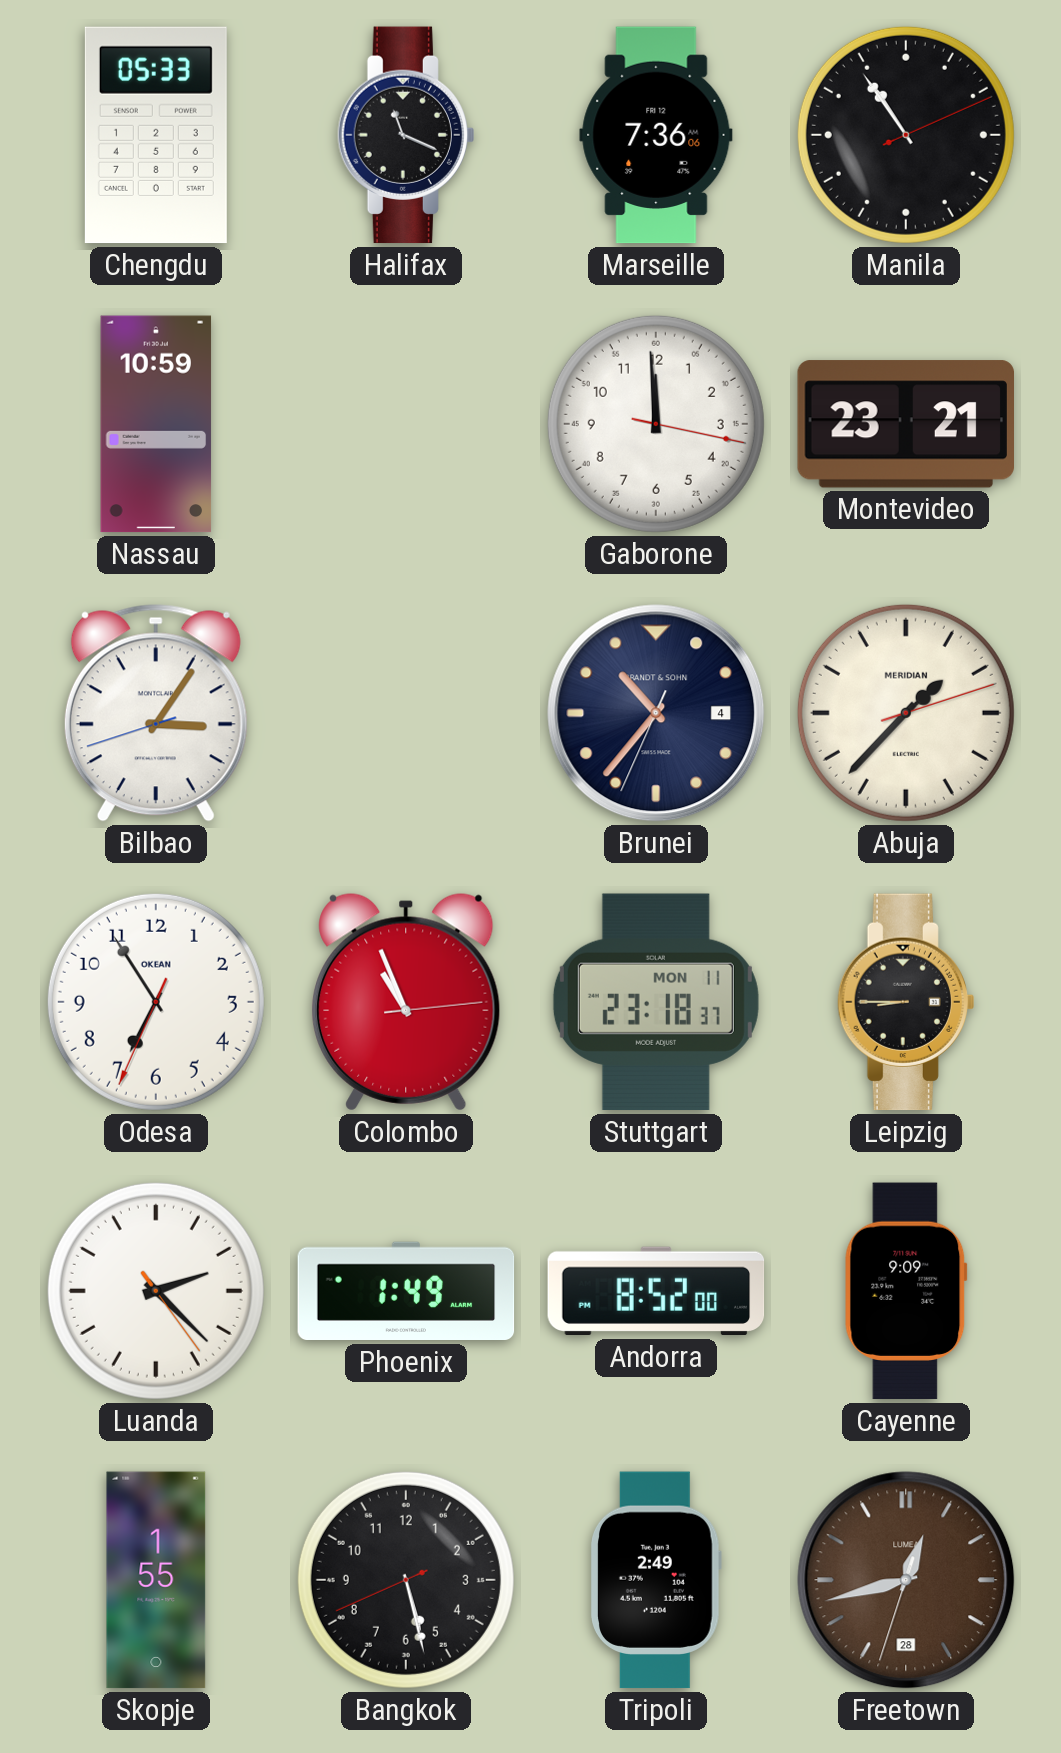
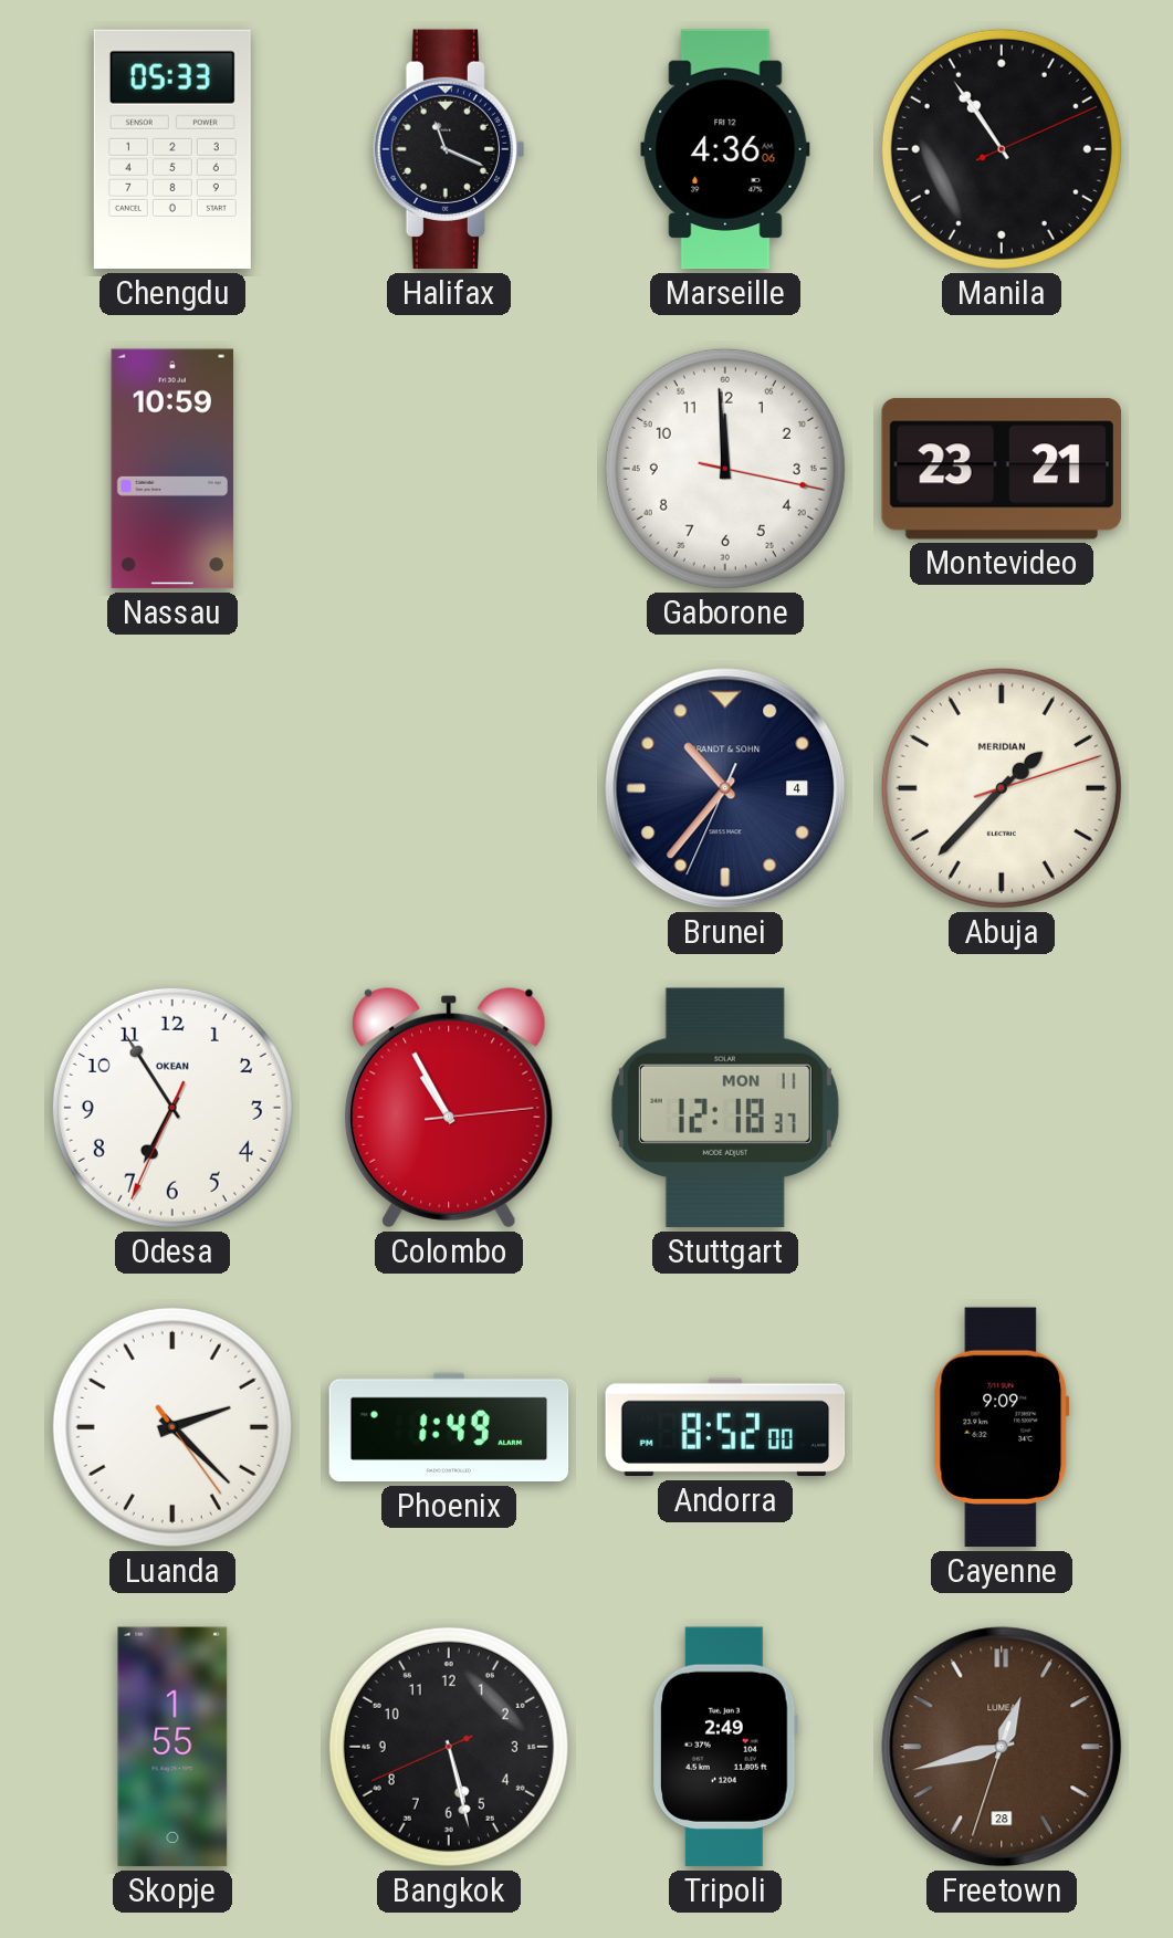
Marseille: 7:36 -> 4:36 (725, 149)
Bilbao: 3:05 -> none (156, 713)
Colombo: 10:56 -> 10:55 (449, 1108)
Stuttgart: 23:18 -> 12:18 (725, 1108)
Leipzig: 8:45 -> none (905, 1002)
